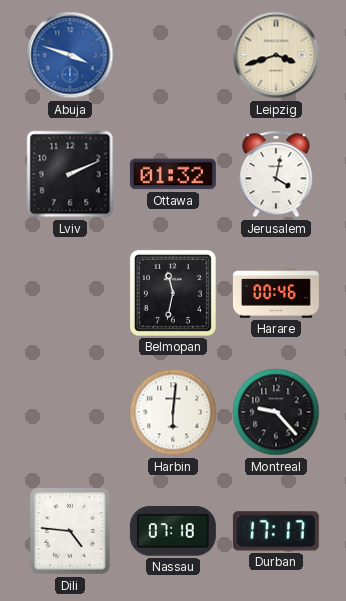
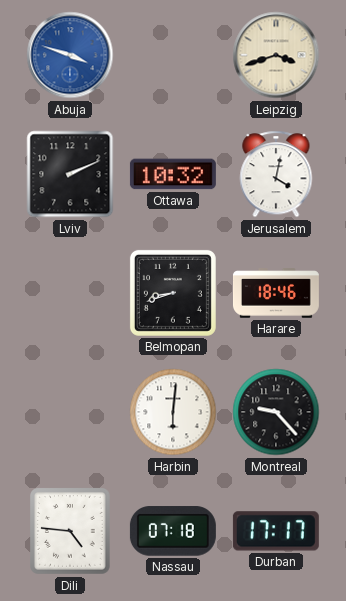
Ottawa: 01:32 -> 10:32 (173, 174)
Belmopan: 11:32 -> 8:42 (173, 293)
Harare: 00:46 -> 18:46 (276, 293)
